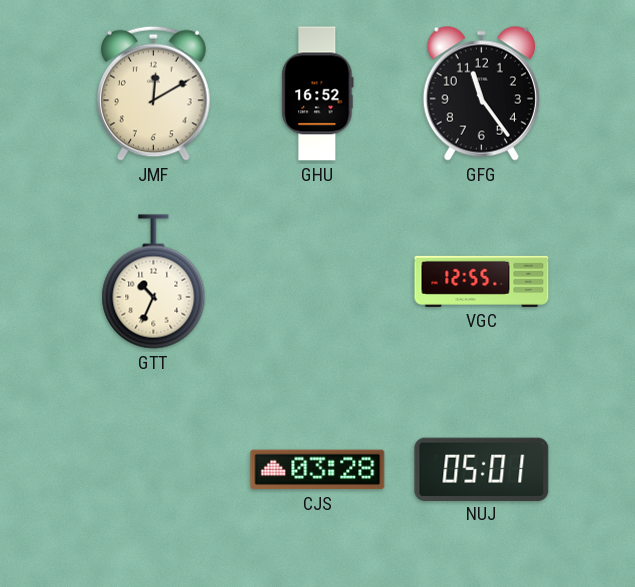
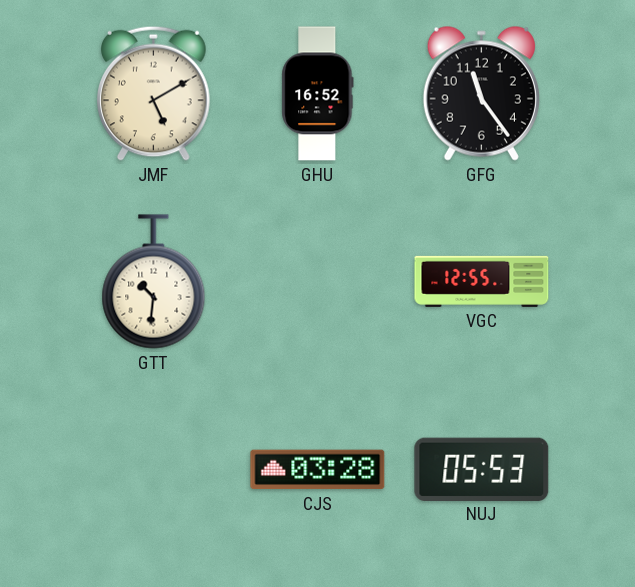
JMF: 12:10 -> 5:10 (154, 93)
GTT: 10:34 -> 10:31 (154, 282)
NUJ: 05:01 -> 05:53 (482, 469)
